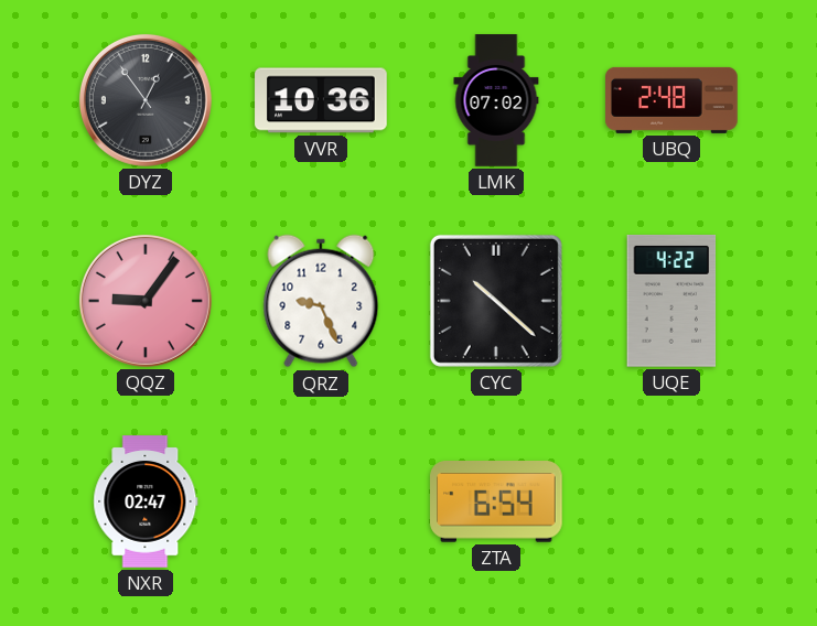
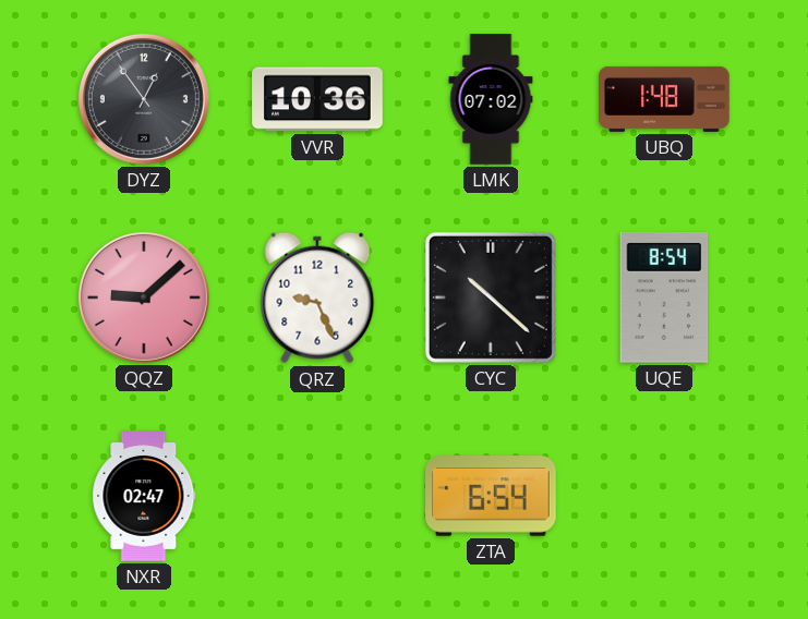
UBQ: 2:48 -> 1:48 (664, 99)
QQZ: 9:06 -> 9:08 (144, 298)
UQE: 4:22 -> 8:54 (664, 298)
